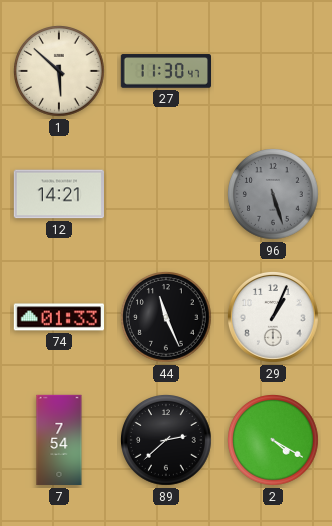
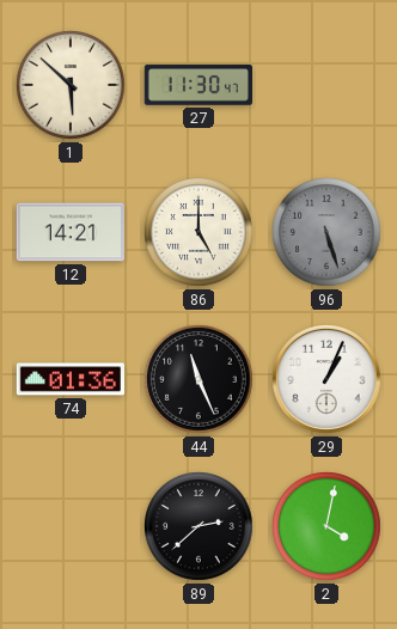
86: none -> 5:00 (200, 233)
74: 01:33 -> 01:36 (69, 379)
7: 7:54 -> none (59, 440)
2: 4:20 -> 4:02 (328, 527)
